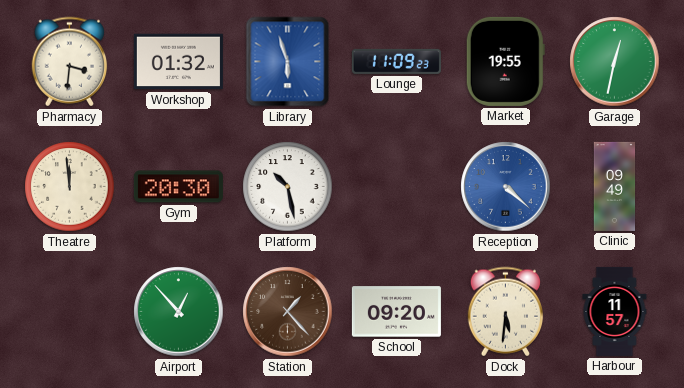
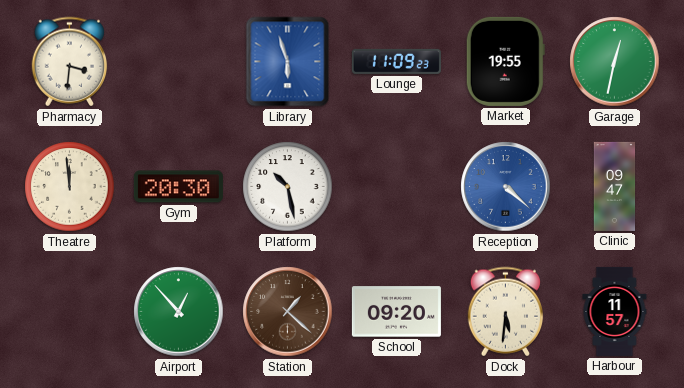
Workshop: 01:32 -> none (178, 62)
Clinic: 09:49 -> 09:47 (615, 186)
Station: 1:23 -> 1:22 (288, 312)
